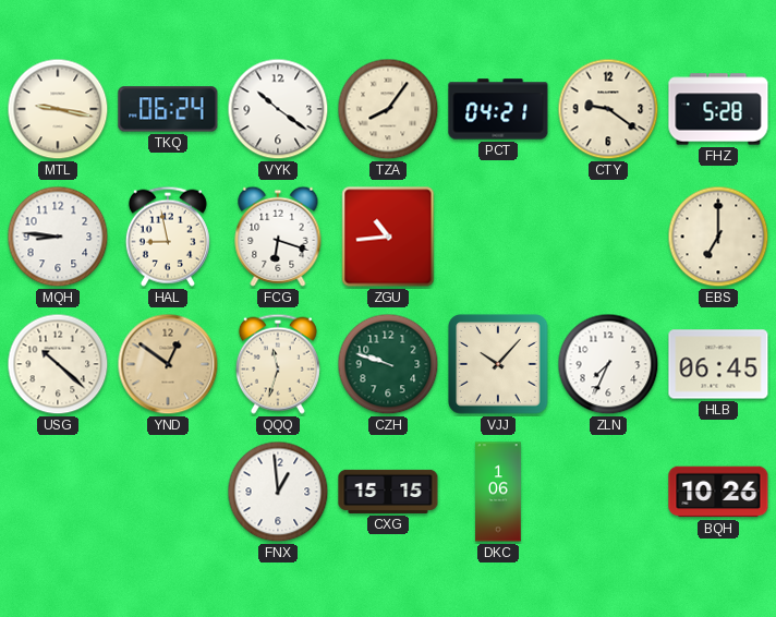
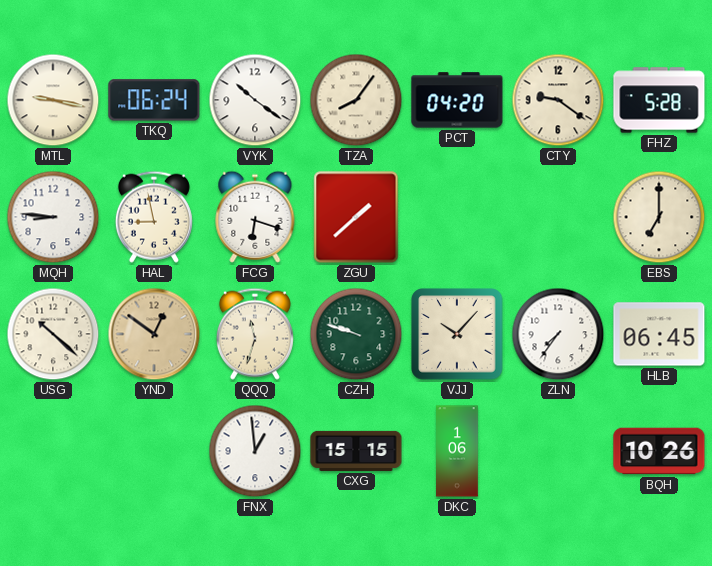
PCT: 04:21 -> 04:20 (457, 100)
ZGU: 10:44 -> 1:38 (356, 217)
ZLN: 7:34 -> 7:36 (558, 334)
